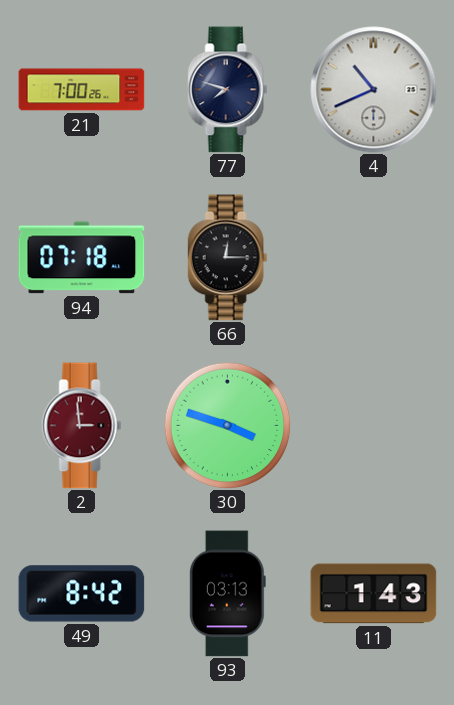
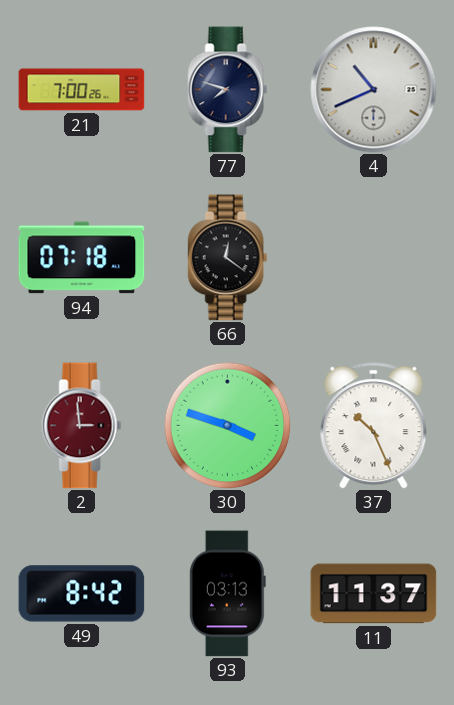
66: 12:15 -> 12:21 (228, 258)
37: none -> 10:26 (374, 426)
11: 1:43 -> 11:37 (374, 594)
